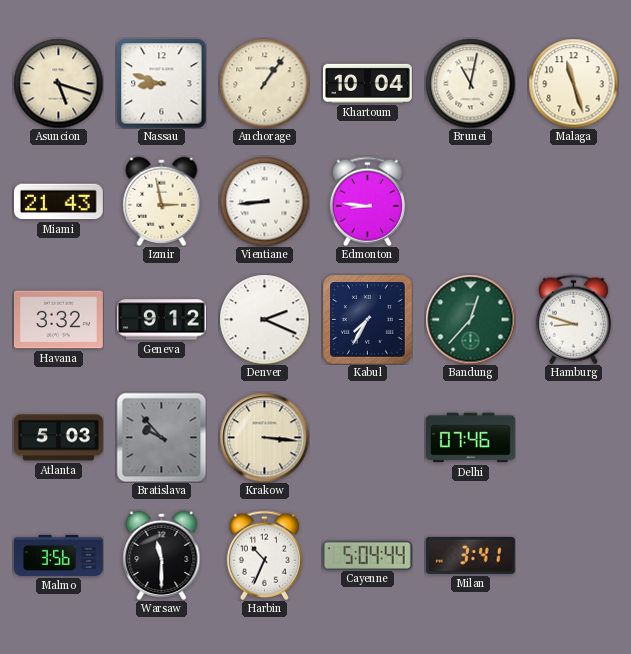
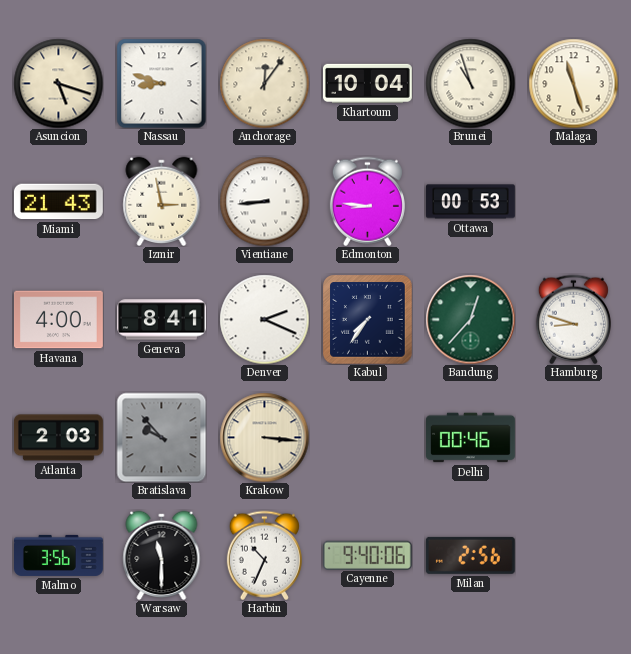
Anchorage: 1:06 -> 12:06 (264, 83)
Brunei: 11:02 -> 10:57 (470, 83)
Ottawa: none -> 00:53 (470, 202)
Havana: 3:32 -> 4:00 (58, 320)
Geneva: 9:12 -> 8:41 (162, 320)
Kabul: 7:35 -> 7:36 (367, 319)
Atlanta: 5:03 -> 2:03 (58, 438)
Delhi: 07:46 -> 00:46 (471, 438)
Cayenne: 5:04 -> 9:40 (367, 555)
Milan: 3:41 -> 2:56 (470, 555)
